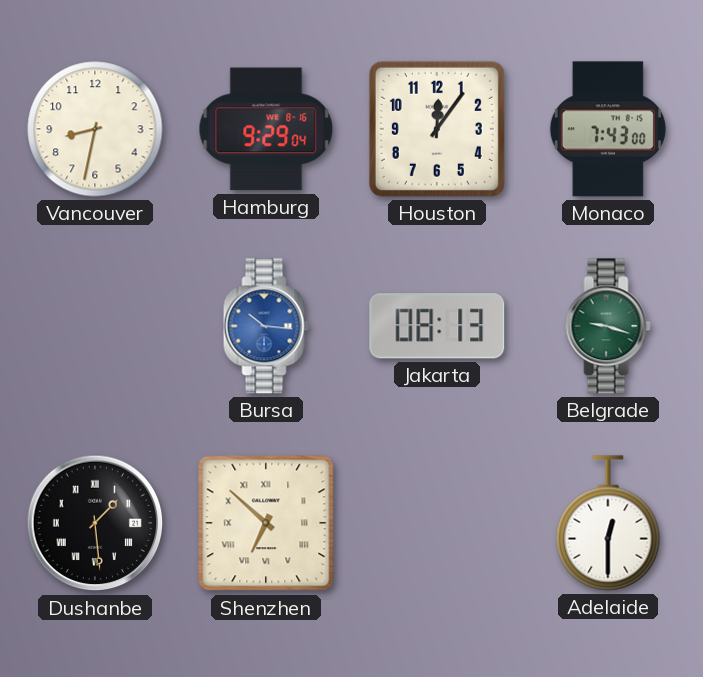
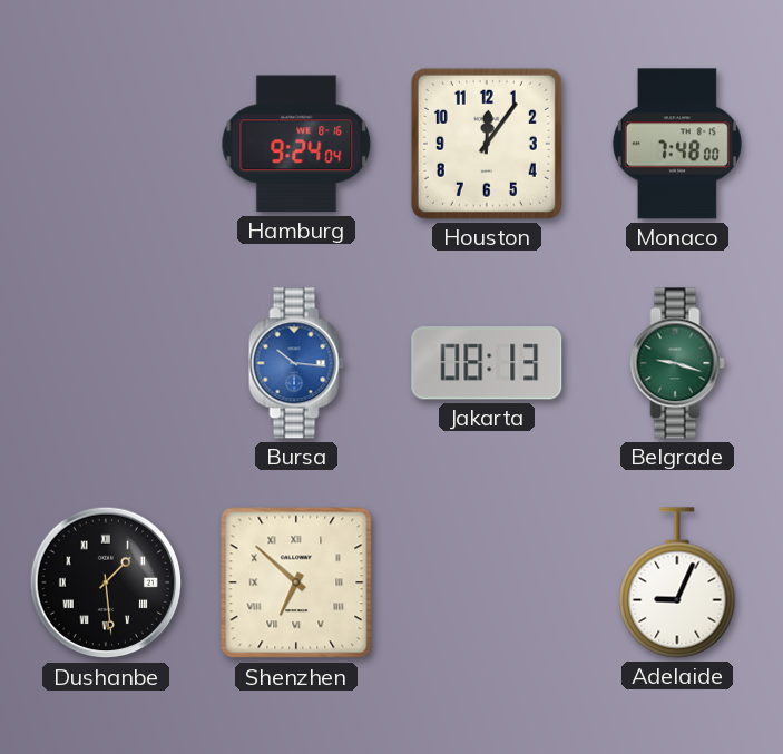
Vancouver: 8:32 -> none (95, 129)
Hamburg: 9:29 -> 9:24 (296, 144)
Monaco: 7:43 -> 7:48 (677, 144)
Adelaide: 12:30 -> 9:04 (677, 582)
